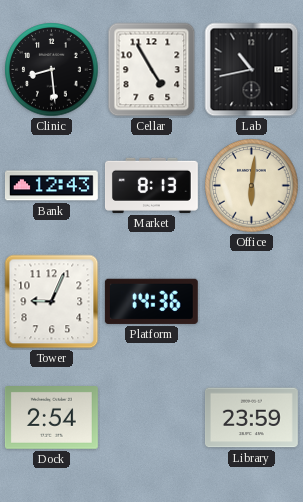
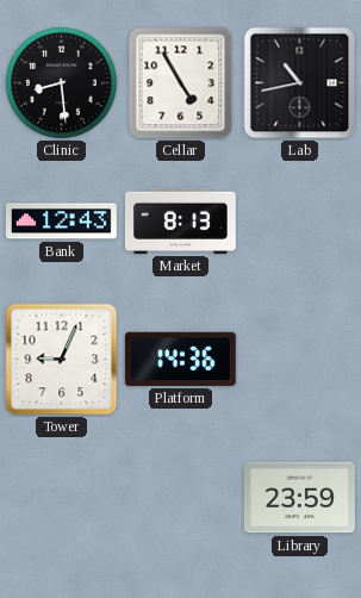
Office: 6:01 -> none (252, 186)
Dock: 2:54 -> none (51, 418)
